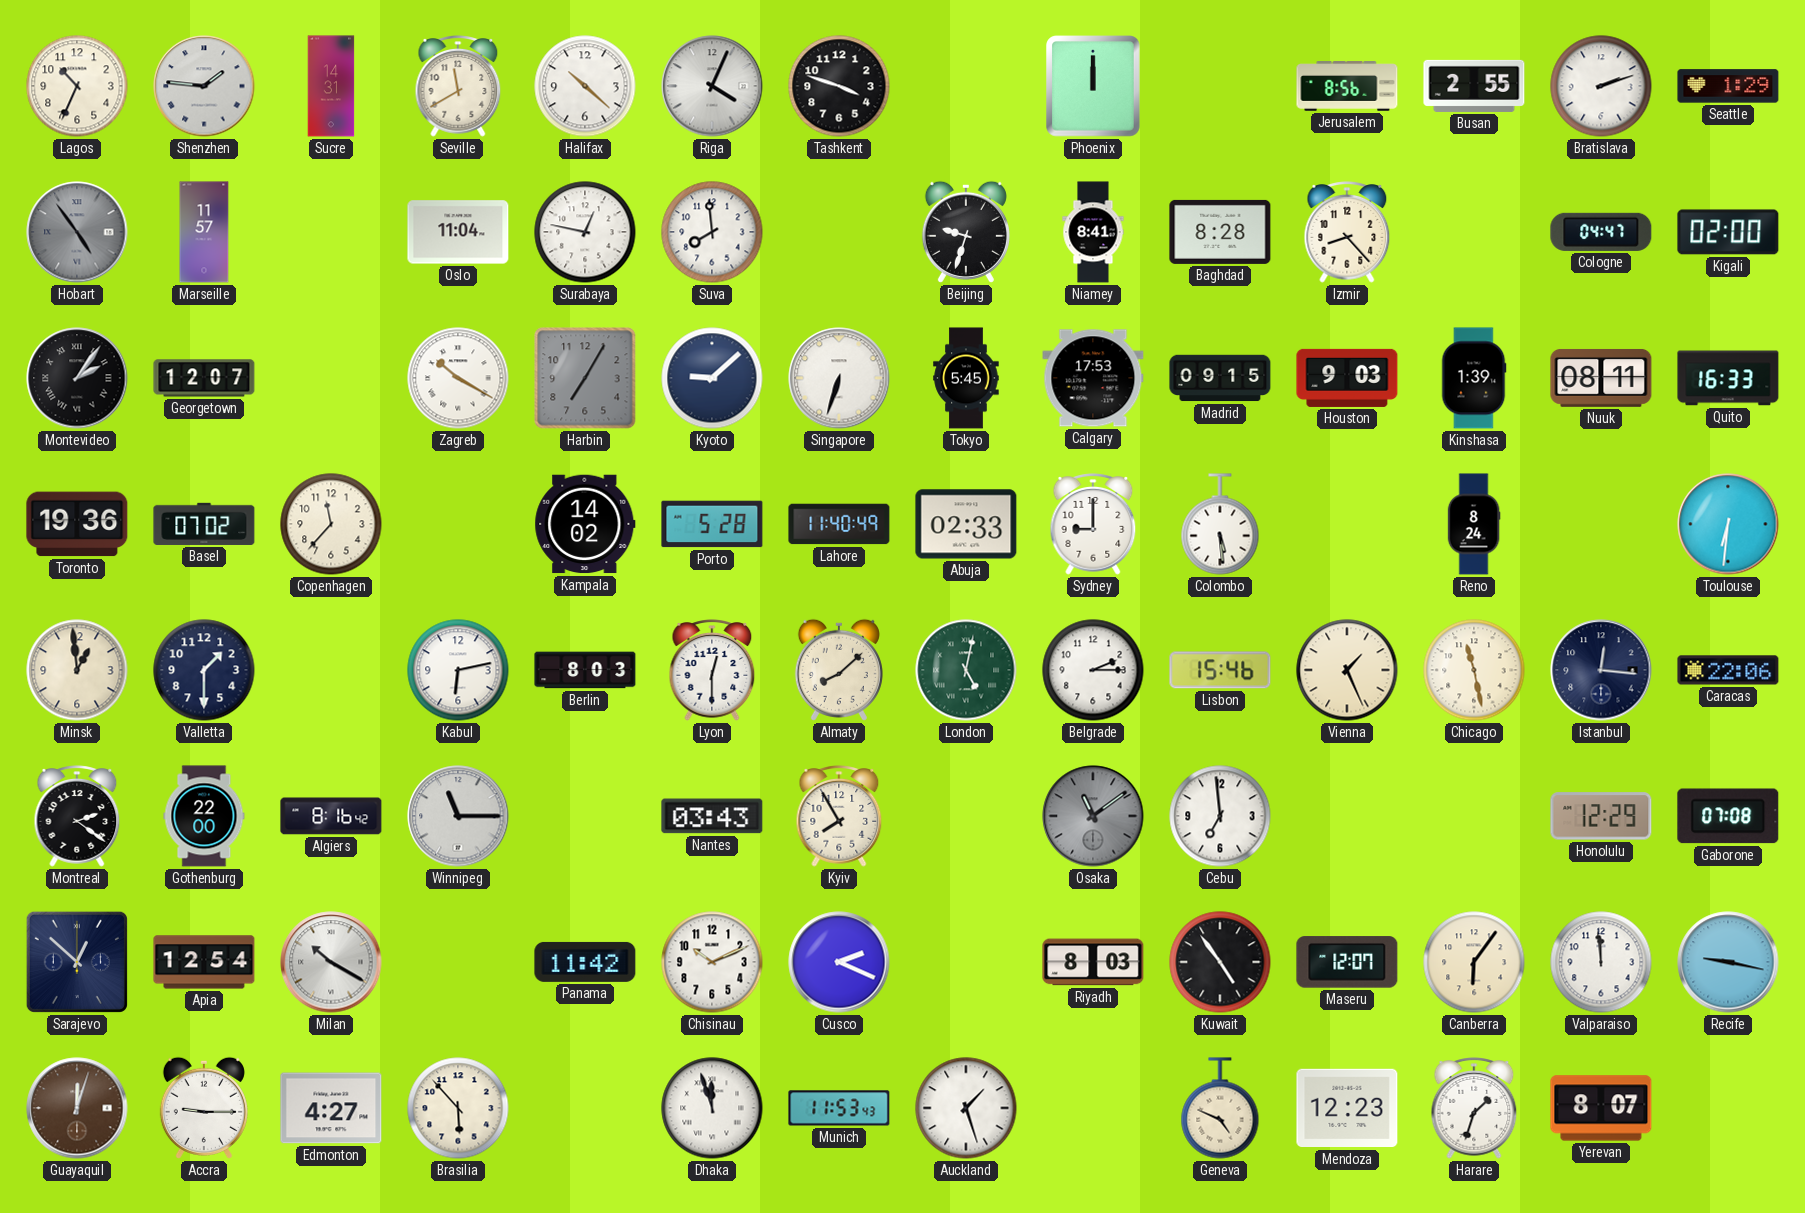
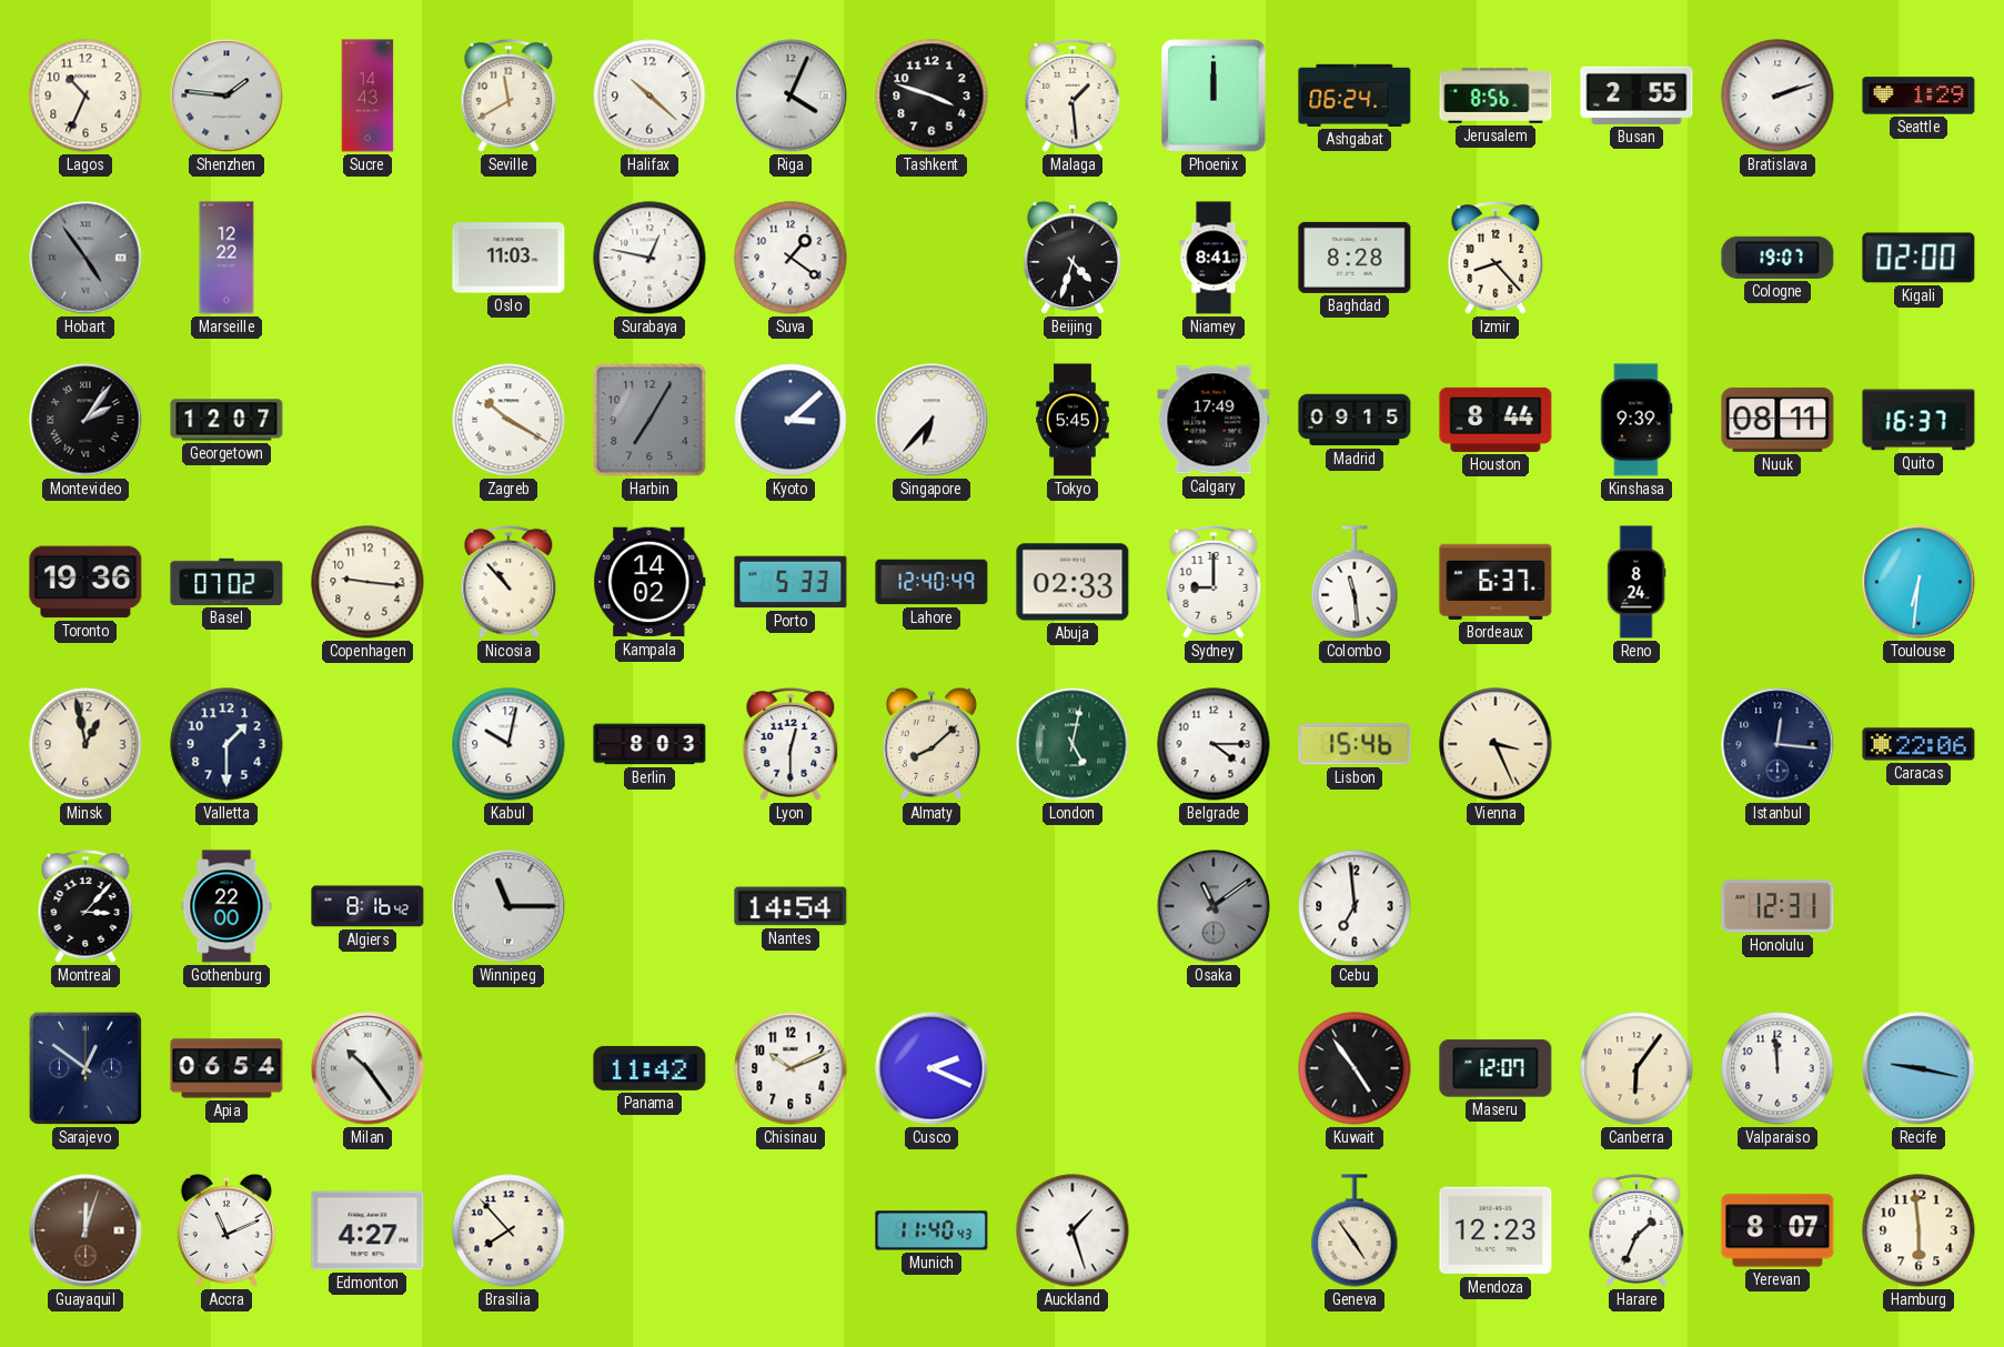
Sucre: 14:31 -> 14:43 (367, 96)
Malaga: none -> 1:29 (1073, 96)
Ashgabat: none -> 06:24 (1355, 96)
Marseille: 11:57 -> 12:22 (226, 258)
Oslo: 11:04 -> 11:03 (508, 258)
Suva: 7:59 -> 1:21 (790, 258)
Beijing: 9:33 -> 4:33 (1073, 258)
Cologne: 04:47 -> 19:07 (1778, 258)
Kyoto: 9:08 -> 3:08 (790, 420)
Singapore: 6:33 -> 6:37 (931, 420)
Calgary: 17:53 -> 17:49 (1214, 420)
Houston: 9:03 -> 8:44 (1496, 420)
Kinshasa: 1:39 -> 9:39 (1637, 420)
Quito: 16:33 -> 16:37 (1919, 420)
Copenhagen: 11:37 -> 9:16 (367, 582)
Nicosia: none -> 10:53 (508, 582)
Porto: 5:28 -> 5:33 (790, 582)
Lahore: 11:40 -> 12:40 (931, 582)
Colombo: 5:29 -> 11:29 (1355, 582)
Bordeaux: none -> 6:37 (1496, 582)
Minsk: 12:59 -> 12:58 (85, 744)
Kabul: 6:13 -> 10:02 (508, 744)
Belgrade: 2:15 -> 4:15 (1214, 744)
Vienna: 1:26 -> 3:26 (1496, 744)
Chicago: 11:28 -> none (1474, 670)
Montreal: 2:21 -> 3:07 (85, 906)
Nantes: 03:43 -> 14:54 (790, 906)
Kyiv: 7:55 -> none (839, 816)
Honolulu: 12:29 -> 12:31 (1778, 906)
Gaborone: 07:08 -> none (1728, 816)
Sarajevo: 12:52 -> 12:51 (85, 1068)
Apia: 12:54 -> 06:54 (226, 1068)
Milan: 10:20 -> 10:24 (367, 1068)
Riyadh: 8:03 -> none (1093, 962)
Accra: 9:15 -> 11:11 (226, 1230)
Brasilia: 5:53 -> 7:53 (508, 1230)
Dhaka: 11:57 -> none (712, 1108)
Munich: 11:53 -> 11:40 (931, 1230)
Geneva: 4:49 -> 4:54 (1355, 1230)
Harare: 1:33 -> 1:34 (1637, 1230)
Hamburg: none -> 5:59 (1919, 1230)
